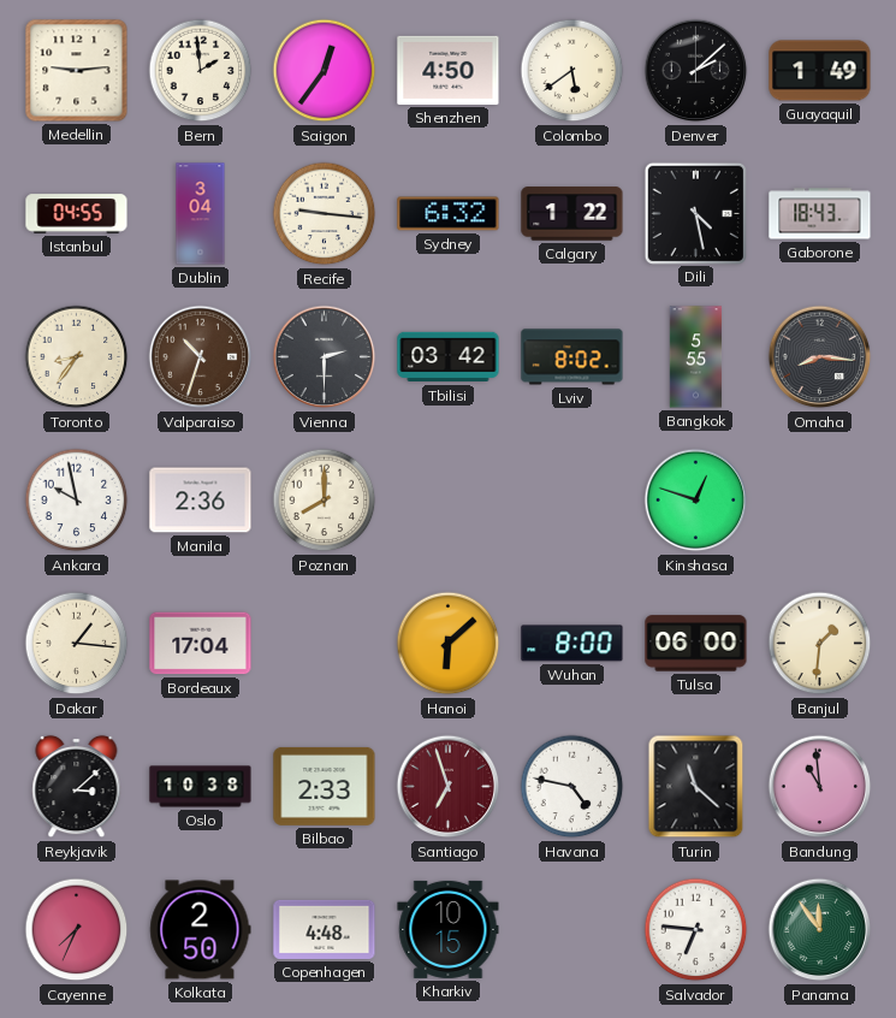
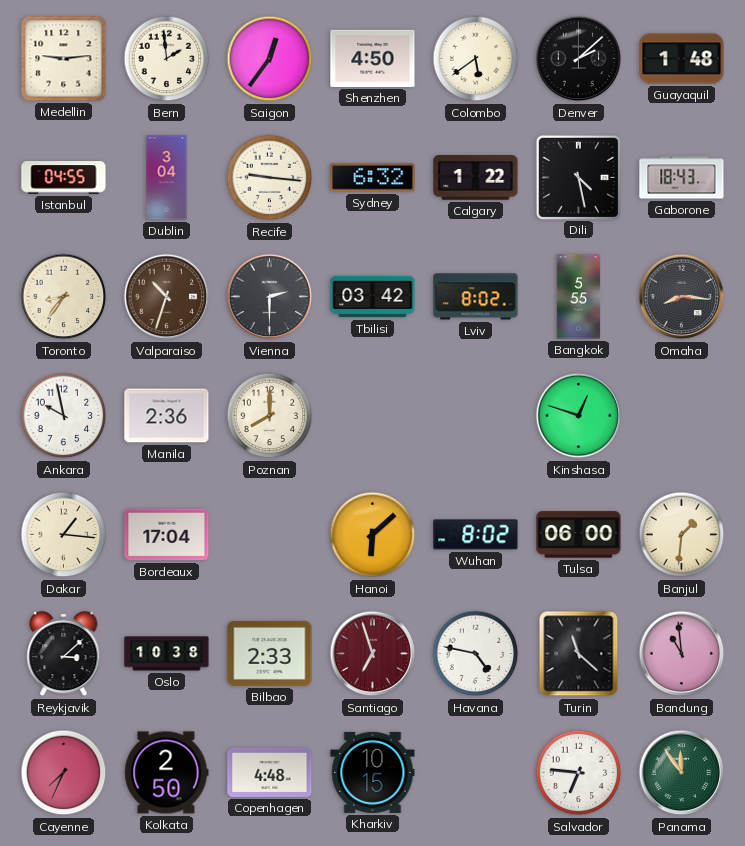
Guayaquil: 1:49 -> 1:48 (682, 59)
Wuhan: 8:00 -> 8:02 (476, 535)
